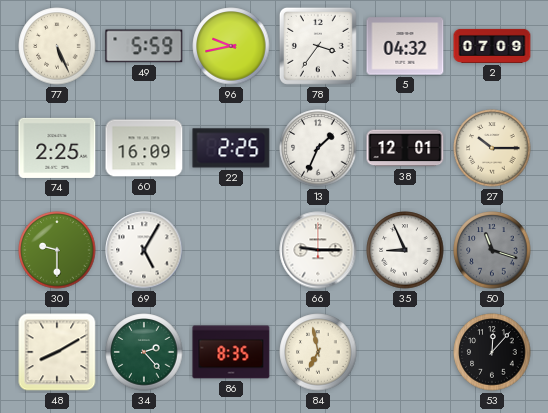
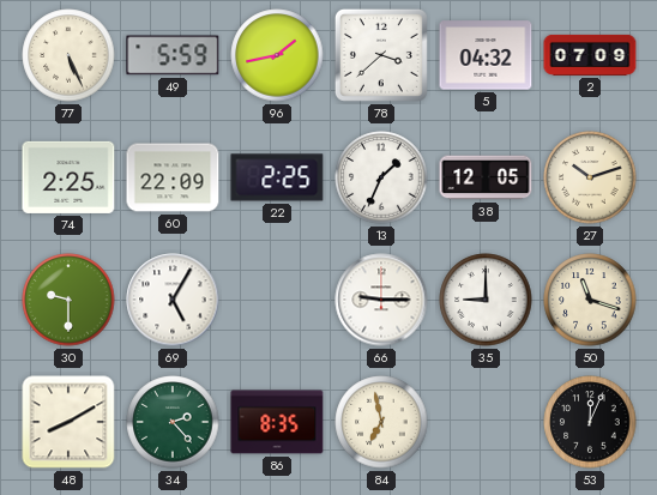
96: 9:43 -> 1:43 (277, 55)
78: 3:36 -> 3:38 (381, 55)
60: 16:09 -> 22:09 (173, 177)
38: 12:01 -> 12:05 (486, 177)
27: 10:15 -> 10:12 (590, 177)
35: 8:56 -> 9:00 (486, 300)
50 dial: grey -> cream (590, 300)
53: 12:07 -> 12:04 (590, 422)
